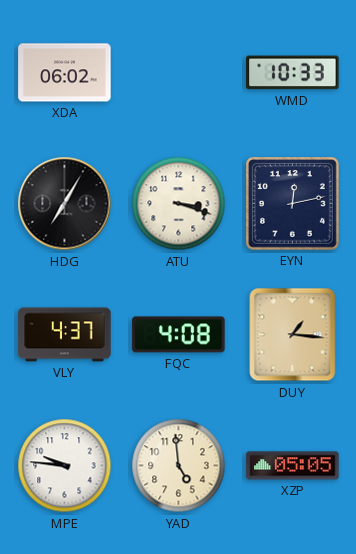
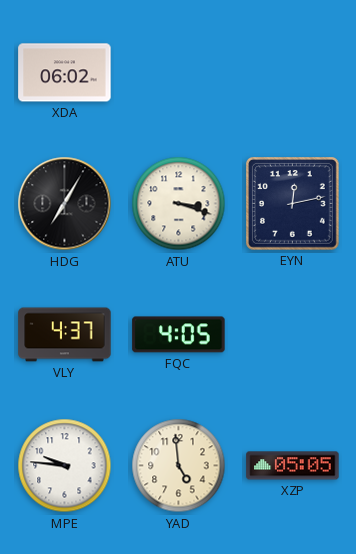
WMD: 10:33 -> none (293, 73)
FQC: 4:08 -> 4:05 (179, 335)
DUY: 1:16 -> none (293, 335)
